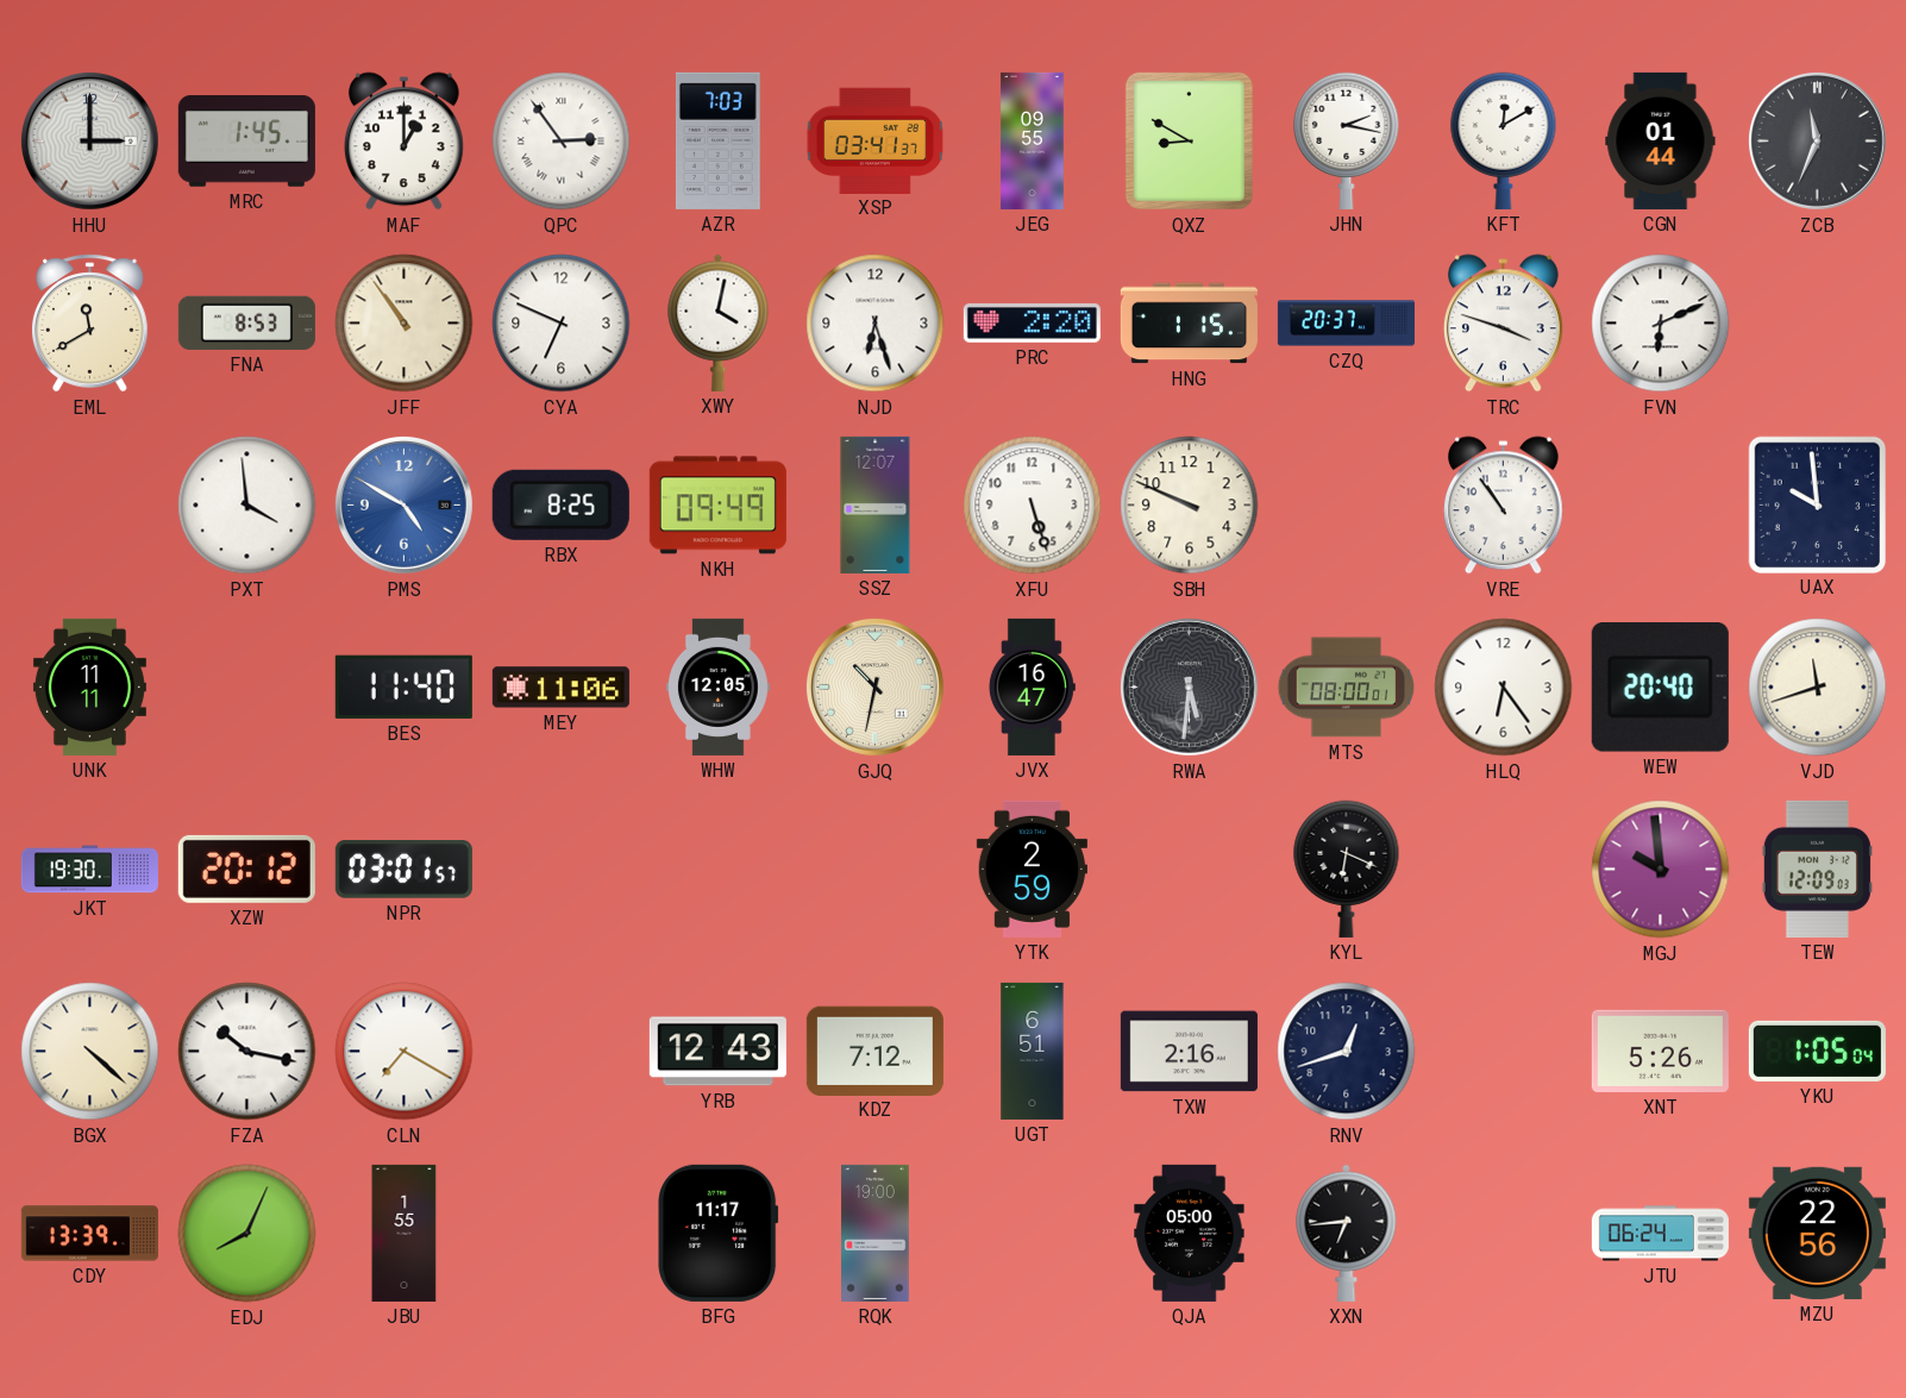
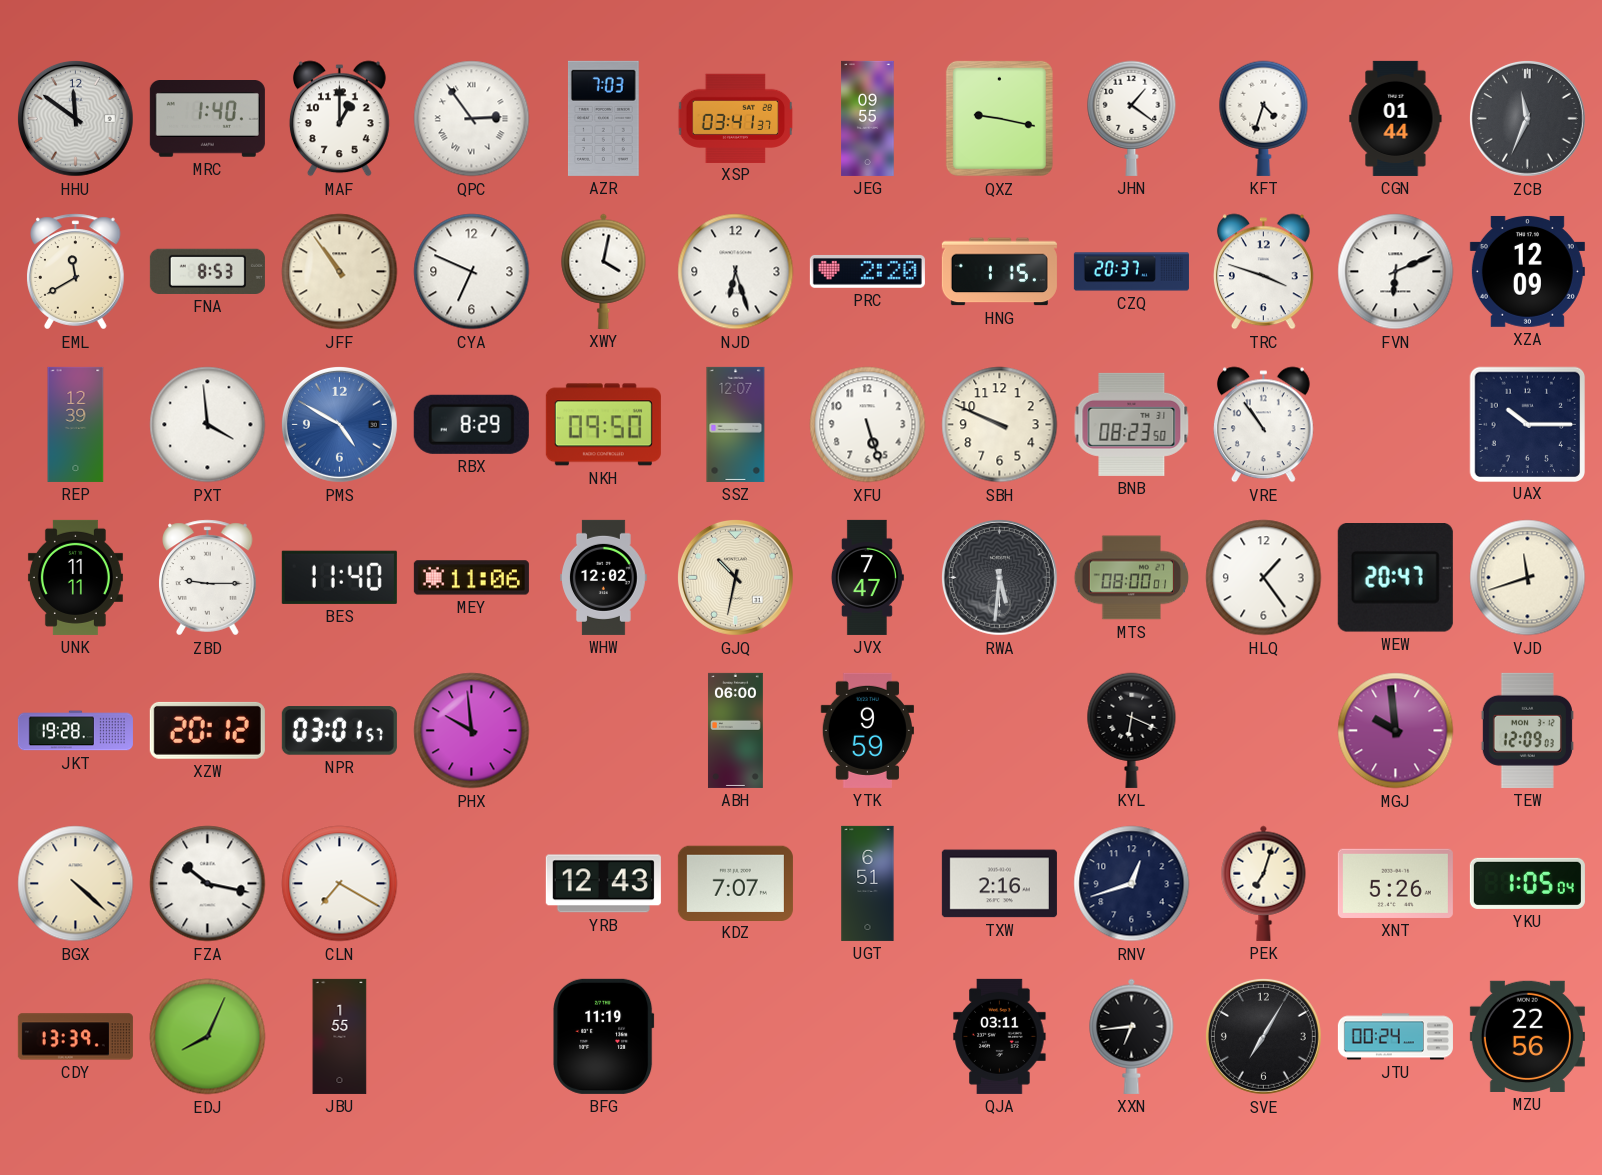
HHU: 3:00 -> 11:51 (75, 118)
MRC: 1:45 -> 1:40 (207, 119)
QXZ: 8:50 -> 9:17 (999, 118)
JHN: 2:17 -> 1:21 (1132, 118)
KFT: 12:10 -> 4:33 (1264, 118)
XZA: none -> 12:09 (1527, 271)
REP: none -> 12:39 (76, 424)
RBX: 8:25 -> 8:29 (471, 424)
NKH: 09:49 -> 09:50 (603, 425)
BNB: none -> 08:23 (1132, 424)
UAX: 9:59 -> 10:15 (1527, 424)
ZBD: none -> 9:15 (208, 578)
WHW: 12:05 -> 12:02 (604, 577)
JVX: 16:47 -> 7:47 (867, 577)
HLQ: 6:24 -> 1:24 (1264, 578)
WEW: 20:40 -> 20:47 (1395, 578)
JKT: 19:30 -> 19:28 (75, 731)
PHX: none -> 9:59 (472, 731)
ABH: none -> 06:00 (735, 730)
YTK: 2:59 -> 9:59 (867, 730)
KDZ: 7:12 -> 7:07 (735, 883)
PEK: none -> 7:03 (1264, 883)
BFG: 11:17 -> 11:19 (604, 1036)
RQK: 19:00 -> none (876, 1233)
QJA: 05:00 -> 03:11 (1000, 1036)
SVE: none -> 7:05 (1263, 1036)
JTU: 06:24 -> 00:24 (1395, 1037)
